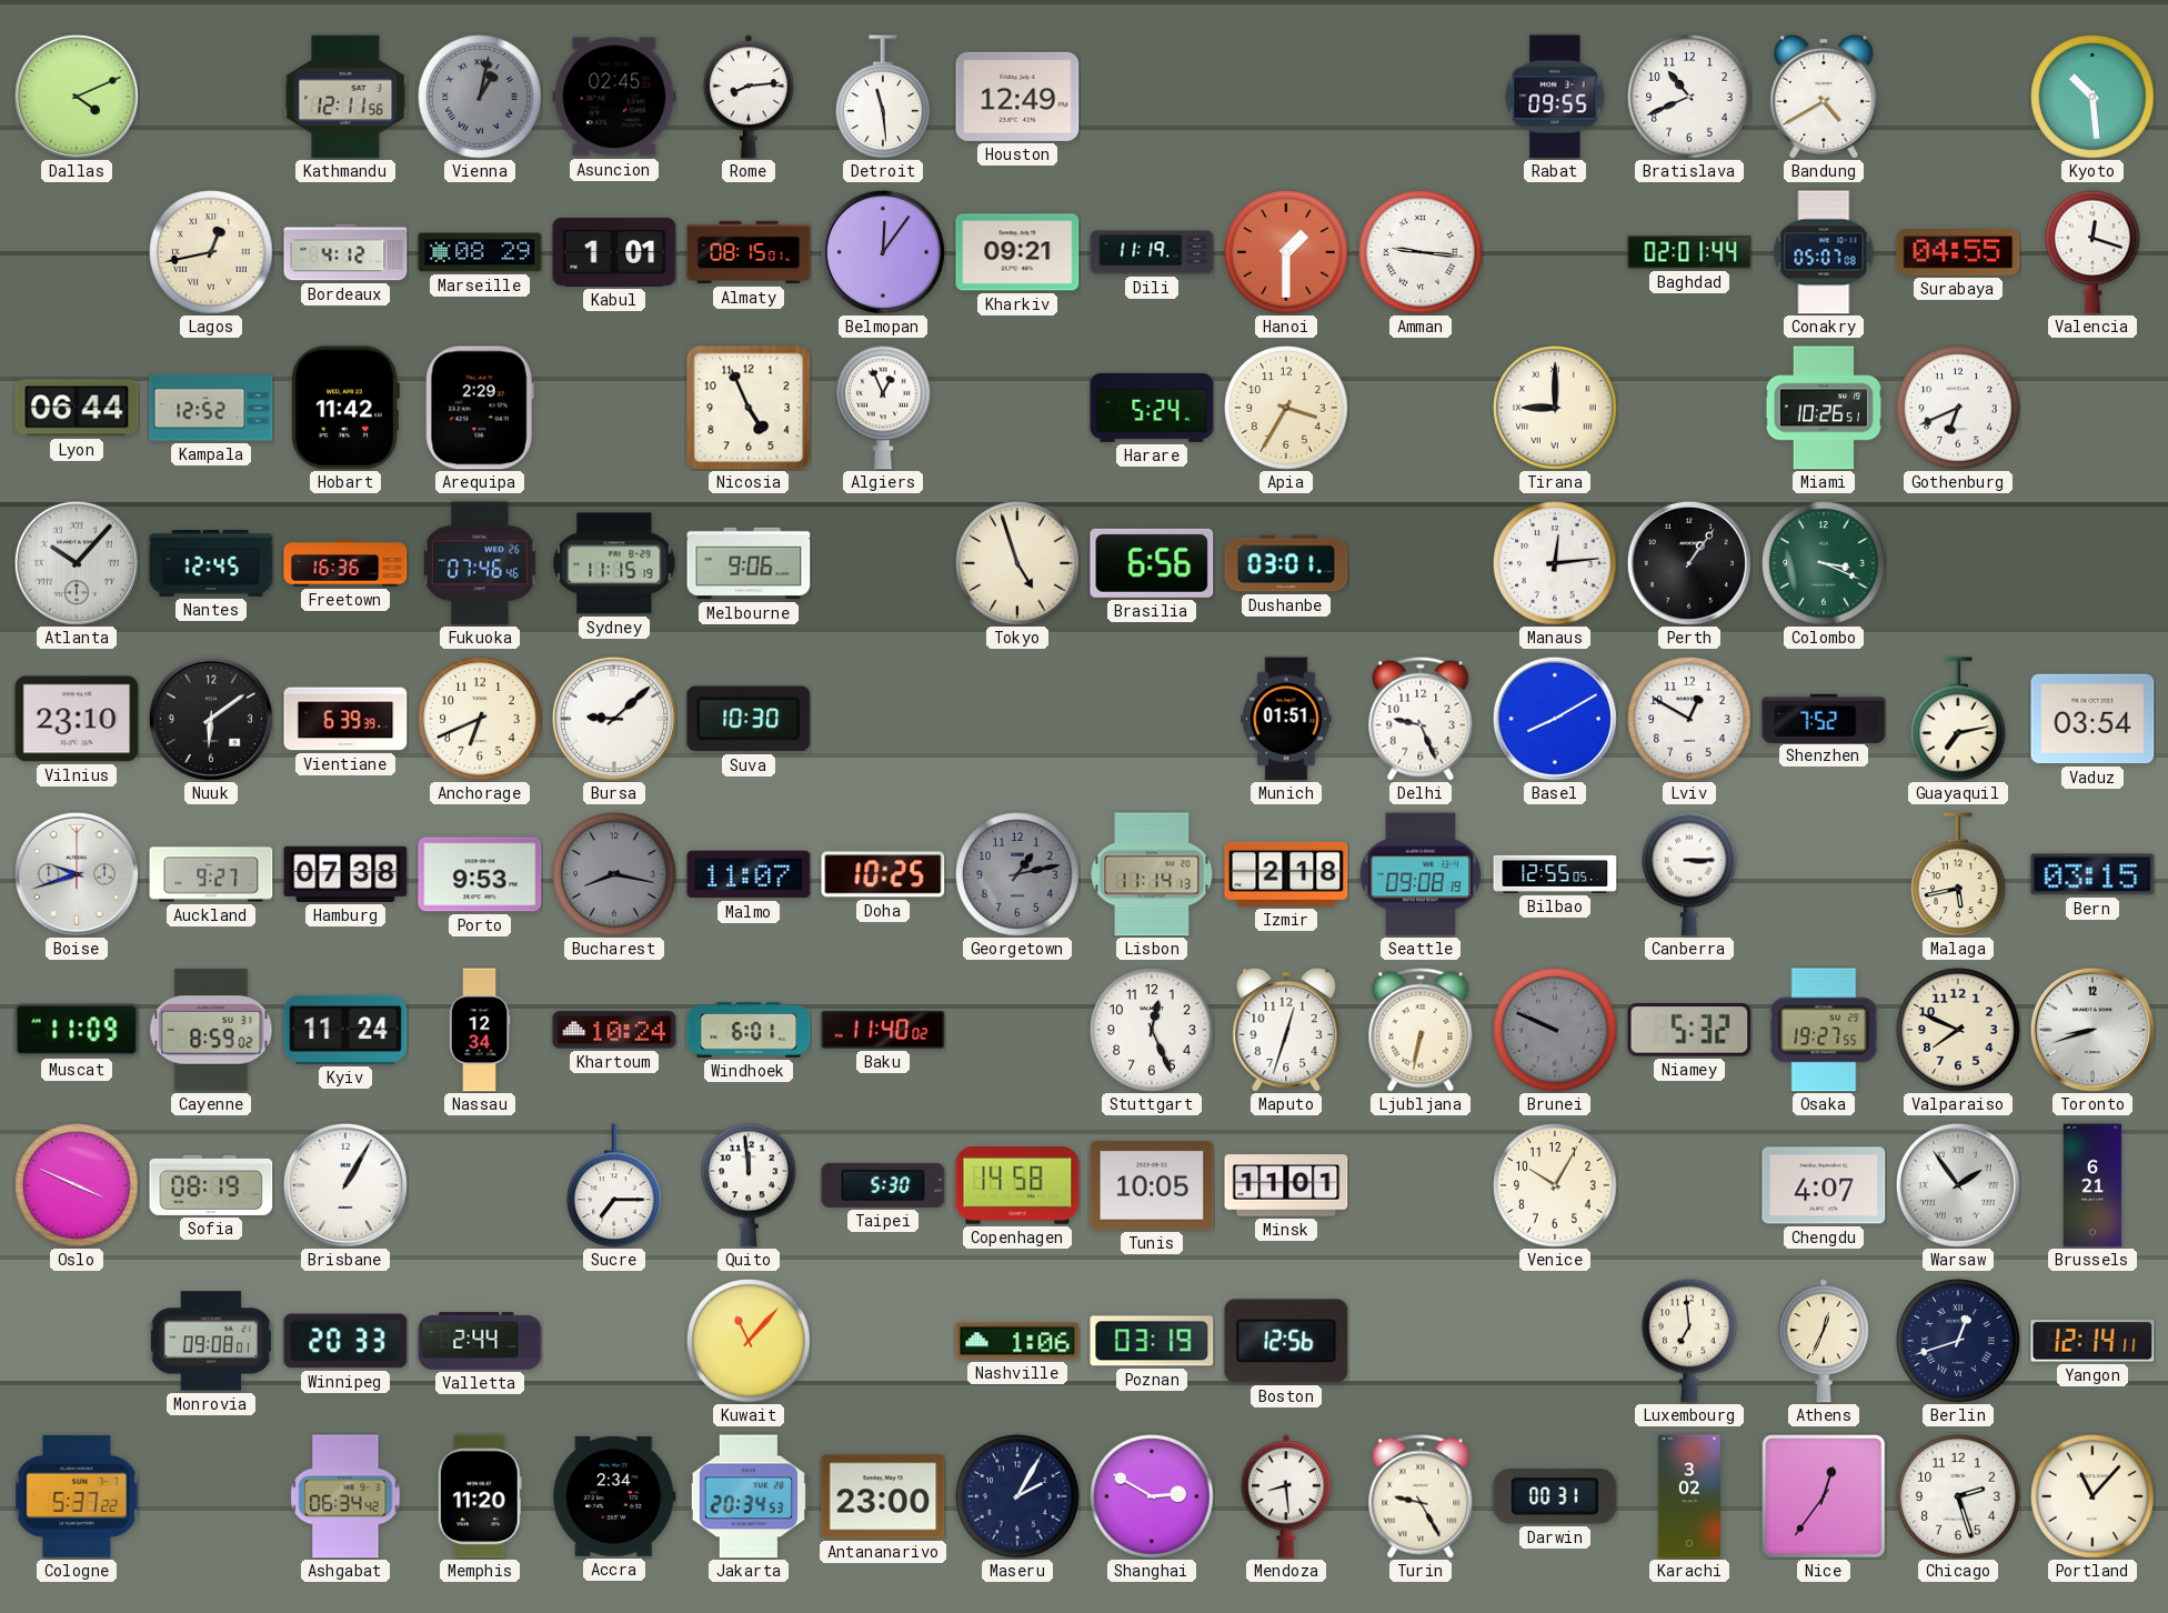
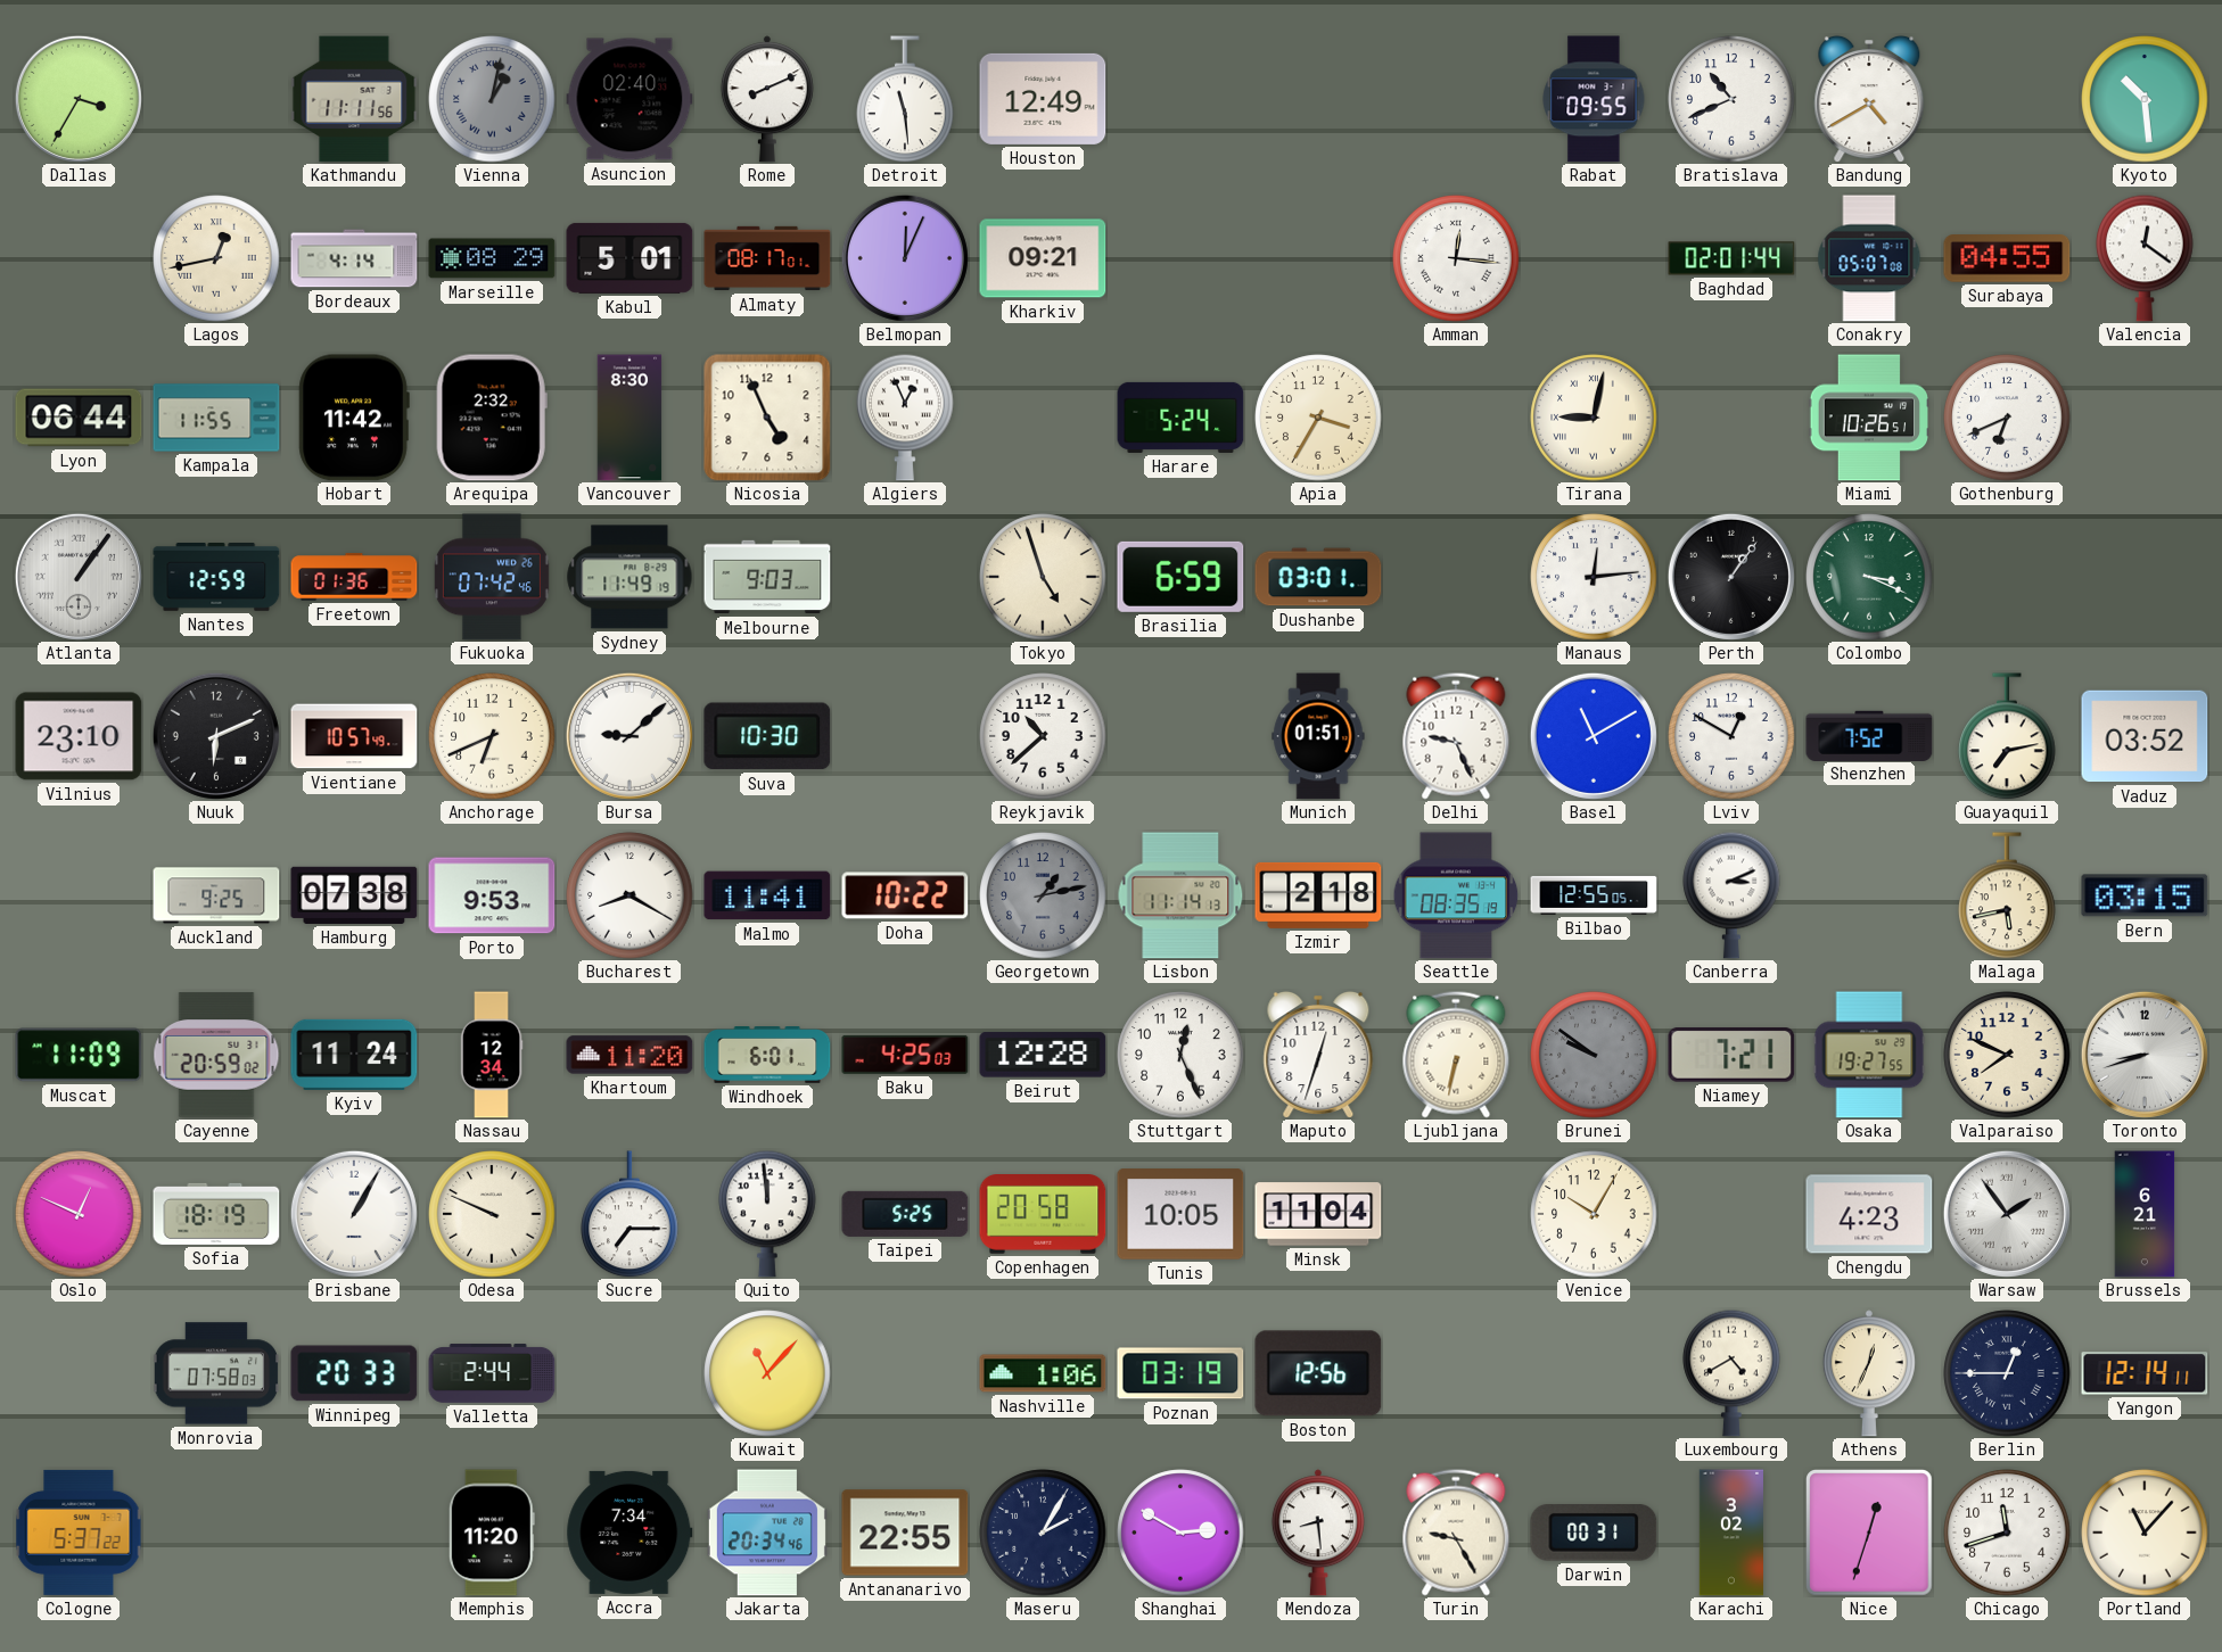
Dallas: 4:11 -> 3:35 (79, 99)
Kathmandu: 12:11 -> 11:11 (354, 99)
Asuncion: 02:45 -> 02:40 (629, 99)
Rome: 8:14 -> 8:11 (767, 99)
Bordeaux: 4:12 -> 4:14 (354, 258)
Kabul: 1:01 -> 5:01 (629, 258)
Almaty: 08:15 -> 08:17 (767, 258)
Belmopan: 12:06 -> 12:04 (905, 258)
Dili: 11:19 -> none (1152, 252)
Hanoi: 1:30 -> none (1286, 252)
Amman: 9:16 -> 12:16 (1456, 258)
Valencia: 12:18 -> 12:21 (2145, 258)
Kampala: 12:52 -> 11:55 (216, 418)
Arequipa: 2:29 -> 2:32 (492, 418)
Vancouver: none -> 8:30 (629, 418)
Tirana: 9:00 -> 9:02 (1594, 418)
Atlanta: 10:07 -> 1:06 (79, 577)
Nantes: 12:45 -> 12:59 (216, 578)
Freetown: 16:36 -> 01:36 (354, 577)
Fukuoka: 07:46 -> 07:42 (492, 577)
Sydney: 11:15 -> 11:49 (629, 577)
Melbourne: 9:06 -> 9:03 (767, 577)
Brasilia: 6:56 -> 6:59 (1180, 577)
Nuuk: 6:09 -> 6:11 (216, 736)
Vientiane: 6:39 -> 10:57 (354, 736)
Reykjavik: none -> 10:38 (1043, 736)
Basel: 8:10 -> 11:10 (1594, 736)
Vaduz: 03:54 -> 03:52 (2145, 736)
Boise: 9:42 -> none (77, 874)
Auckland: 9:27 -> 9:25 (216, 895)
Bucharest: 8:17 -> 8:20 (629, 895)
Bucharest dial: grey -> white (629, 895)
Malmo: 11:07 -> 11:41 (767, 895)
Doha: 10:25 -> 10:22 (905, 895)
Seattle: 09:08 -> 08:35 (1456, 895)
Canberra: 3:15 -> 3:11 (1731, 895)
Cayenne: 8:59 -> 20:59 (216, 1055)
Khartoum: 10:24 -> 11:20 (629, 1055)
Baku: 11:40 -> 4:25 (905, 1055)
Beirut: none -> 12:28 (1043, 1055)
Brunei: 9:49 -> 9:51 (1594, 1055)
Niamey: 5:32 -> 7:21 (1731, 1056)
Oslo: 3:49 -> 12:49 (79, 1214)
Sofia: 08:19 -> 18:19 (216, 1214)
Odesa: none -> 9:49 (492, 1214)
Taipei: 5:30 -> 5:25 (905, 1214)
Copenhagen: 14:58 -> 20:58 (1043, 1215)
Minsk: 11:01 -> 11:04 (1318, 1214)
Chengdu: 4:07 -> 4:23 (1869, 1214)
Monrovia: 09:08 -> 07:58 (216, 1373)
Luxembourg: 6:59 -> 4:40 (1731, 1373)
Berlin: 12:42 -> 12:45 (2007, 1373)
Ashgabat: 06:34 -> none (345, 1496)
Accra: 2:34 -> 7:34 (629, 1533)
Jakarta: 20:34:53 -> 20:34:46 (767, 1533)
Antananarivo: 23:00 -> 22:55 (905, 1533)
Nice: 12:36 -> 12:33 (1869, 1533)
Chicago: 2:27 -> 11:42 (2007, 1533)
